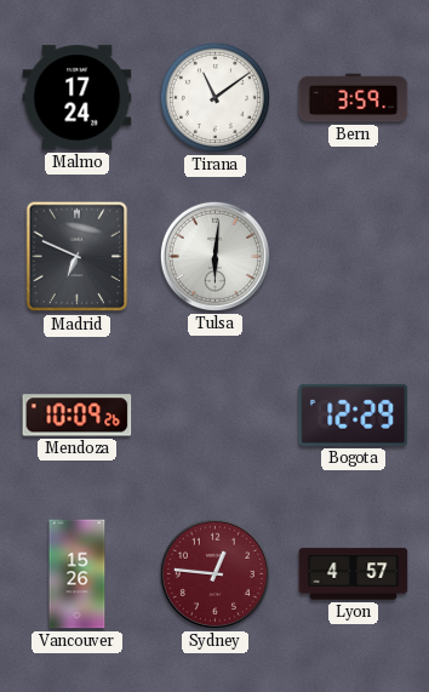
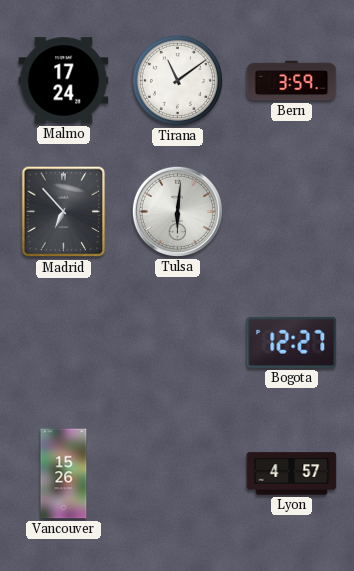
Madrid: 6:49 -> 6:53 (64, 212)
Mendoza: 10:09 -> none (78, 416)
Bogota: 12:29 -> 12:27 (292, 342)
Sydney: 12:46 -> none (215, 573)
